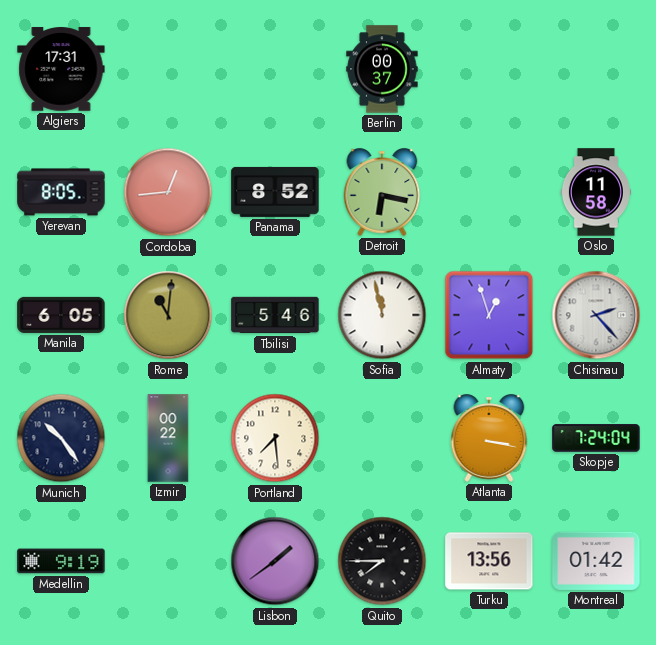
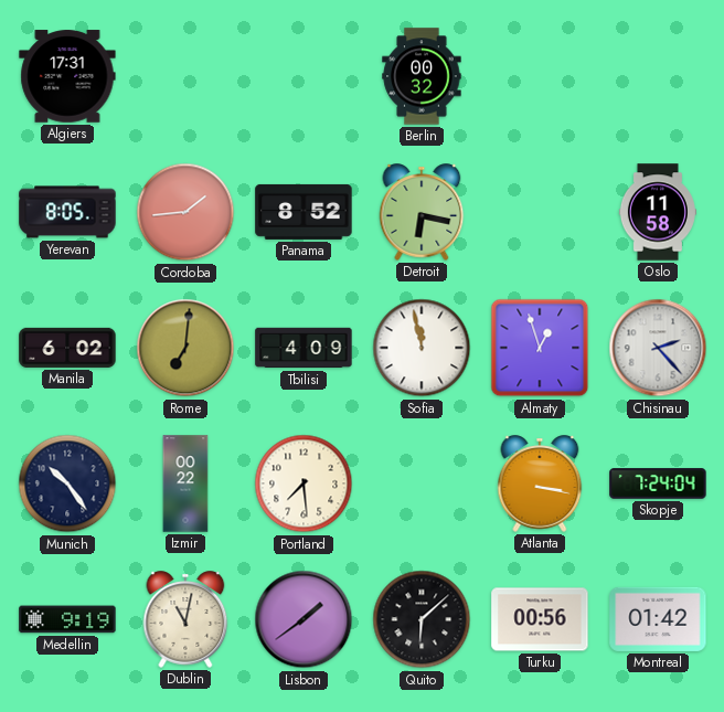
Berlin: 00:37 -> 00:32 (422, 76)
Cordoba: 12:44 -> 1:44 (185, 212)
Manila: 6:05 -> 6:02 (67, 348)
Rome: 11:01 -> 7:01 (185, 348)
Tbilisi: 5:46 -> 4:09 (304, 348)
Dublin: none -> 11:02 (185, 619)
Quito: 7:45 -> 6:08 (422, 619)
Turku: 13:56 -> 00:56 (540, 619)
